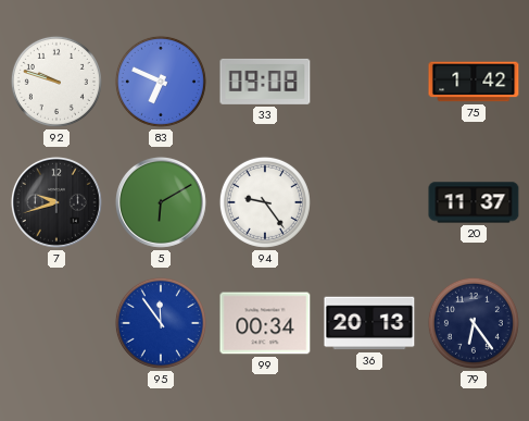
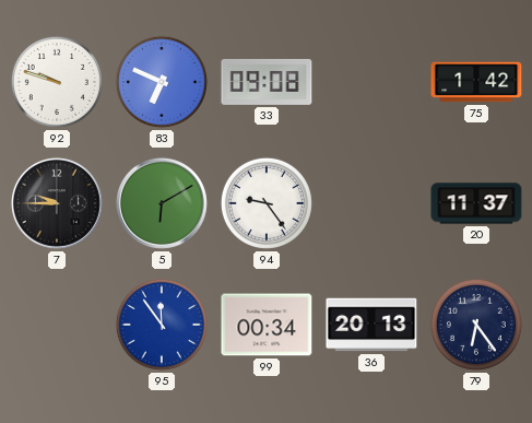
7: 9:42 -> 9:45 (57, 203)
